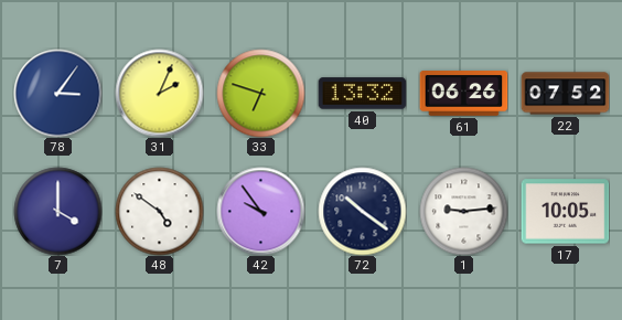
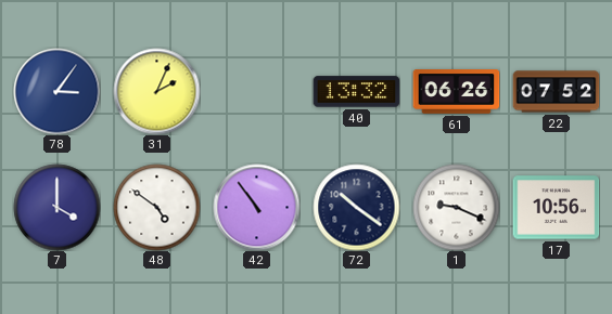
33: 6:48 -> none (260, 93)
42: 9:54 -> 10:54 (256, 207)
1: 9:14 -> 9:19 (456, 207)
17: 10:05 -> 10:56 (556, 208)
